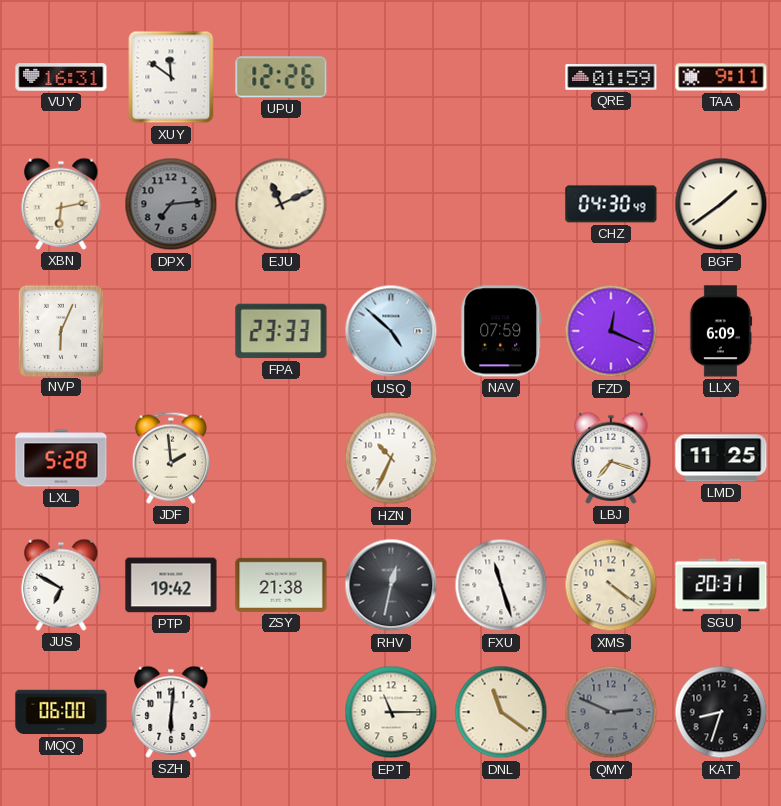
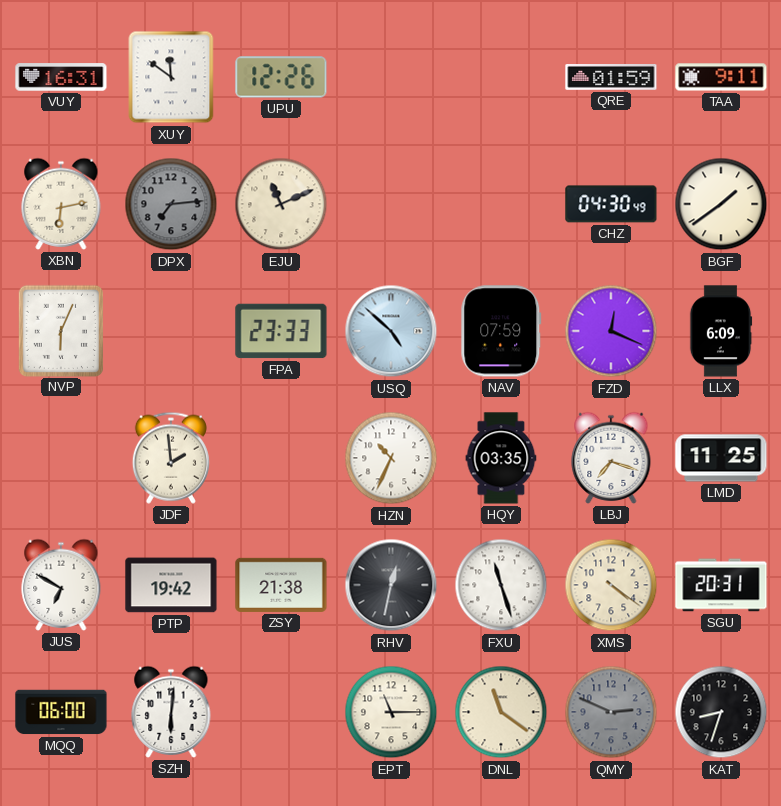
LXL: 5:28 -> none (61, 458)
HQY: none -> 03:35 (501, 458)
